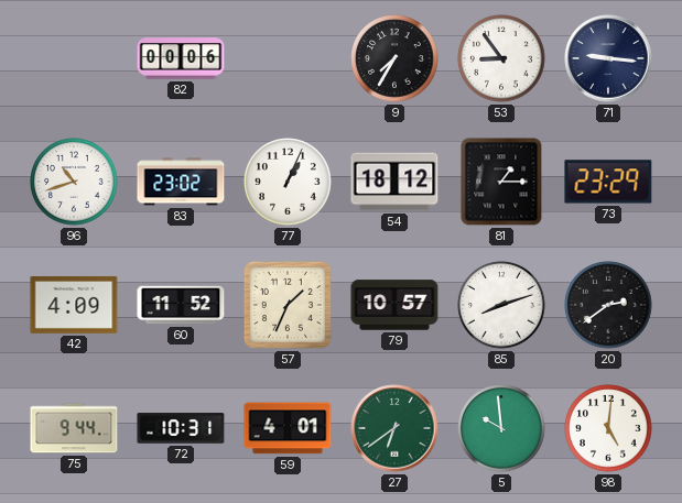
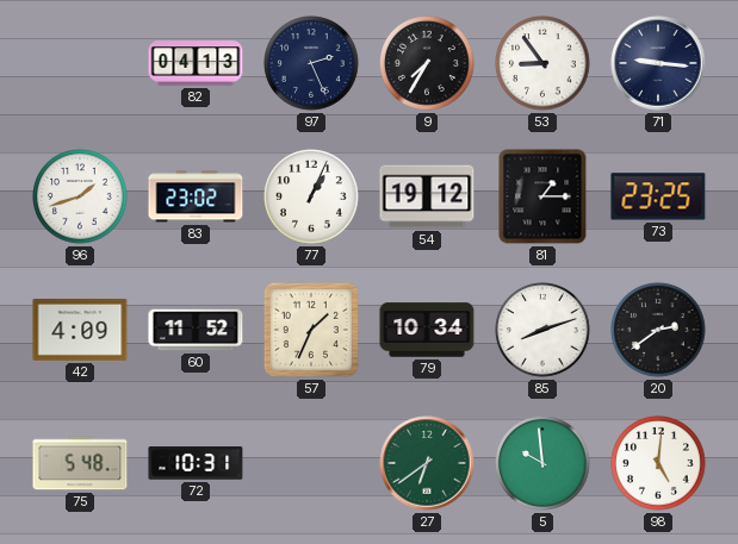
82: 00:06 -> 04:13 (196, 63)
97: none -> 2:26 (311, 63)
96: 10:42 -> 1:42 (80, 196)
54: 18:12 -> 19:12 (427, 196)
73: 23:29 -> 23:25 (658, 196)
79: 10:57 -> 10:34 (427, 330)
75: 9:44 -> 5:48 (80, 463)
59: 4:01 -> none (288, 428)
